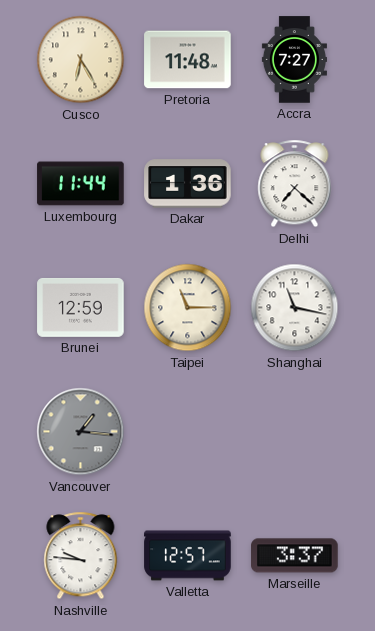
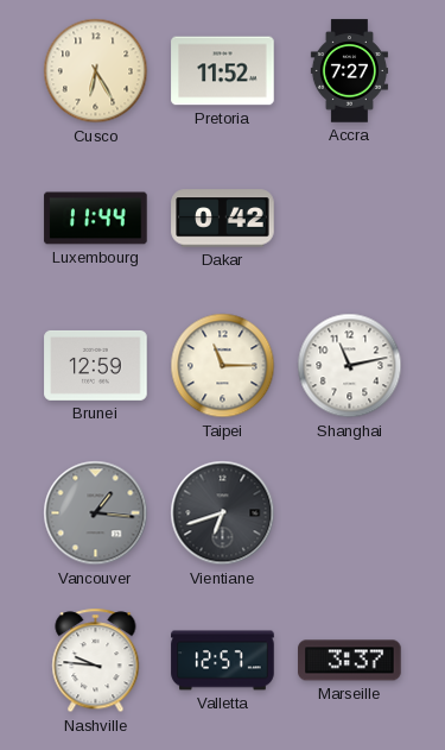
Pretoria: 11:48 -> 11:52 (223, 71)
Dakar: 1:36 -> 0:42 (223, 219)
Delhi: 7:22 -> none (295, 184)
Shanghai: 11:17 -> 11:13 (350, 366)
Vientiane: none -> 6:42 (223, 513)
